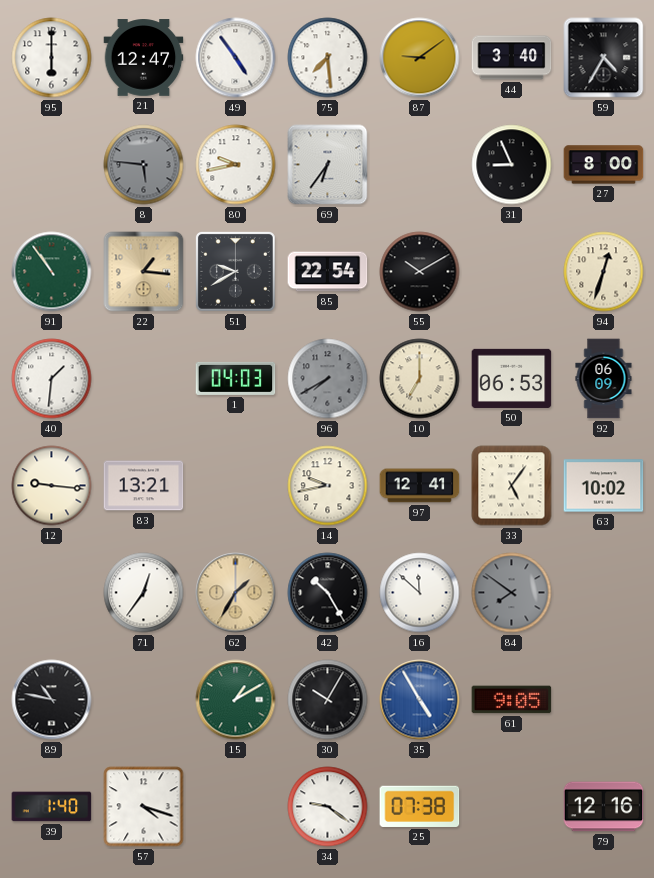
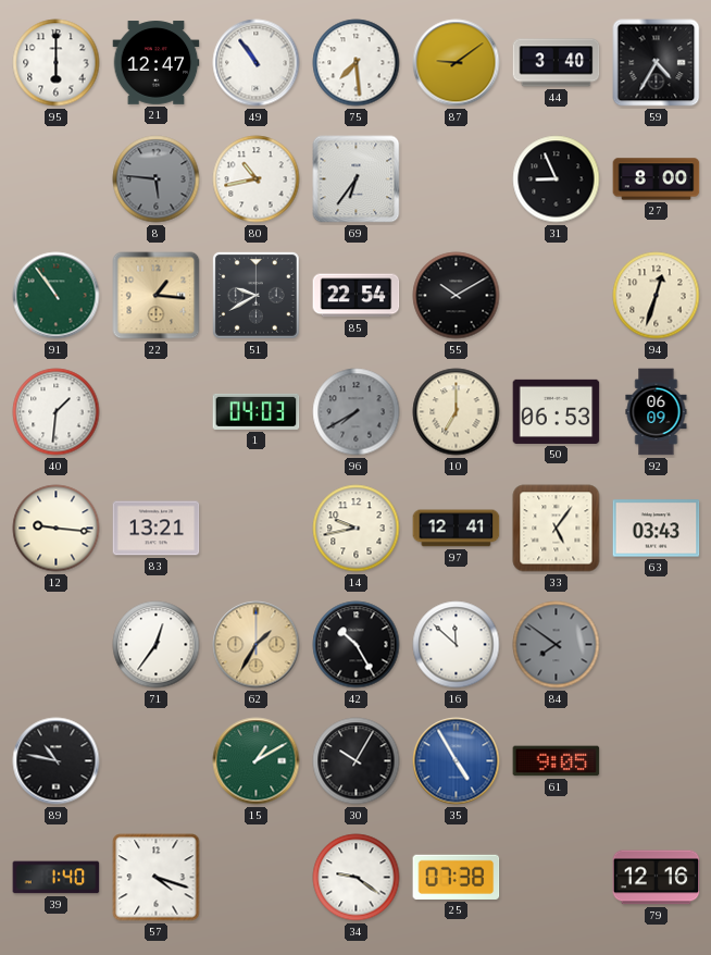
49: 4:54 -> 10:54 (257, 63)
80: 9:43 -> 10:43 (257, 179)
63: 10:02 -> 03:43 (657, 529)
